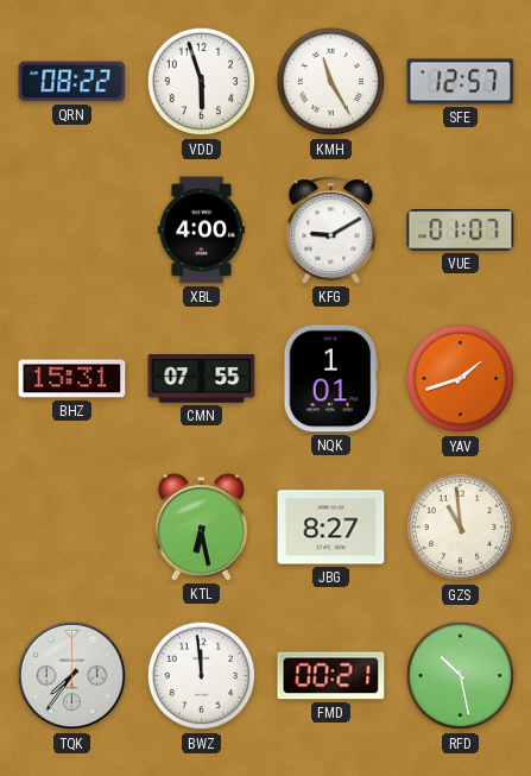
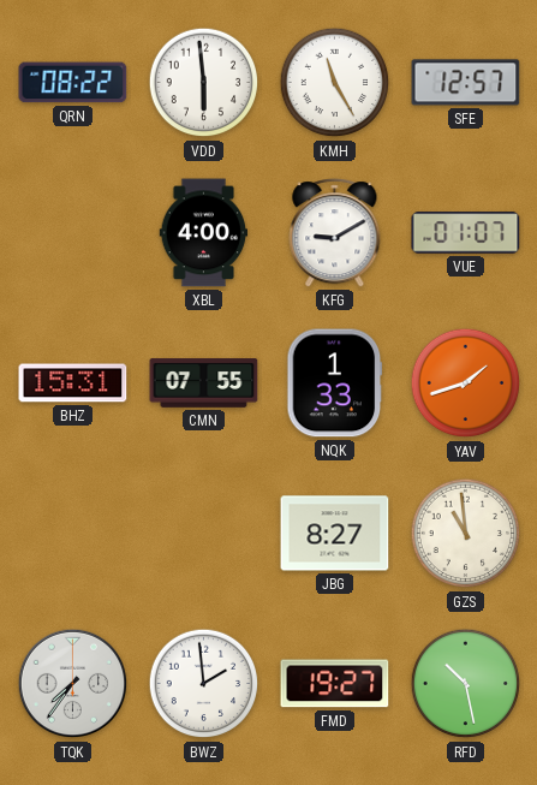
VDD: 5:57 -> 5:59 (204, 83)
NQK: 1:01 -> 1:33 (335, 383)
KTL: 6:28 -> none (202, 528)
BWZ: 11:59 -> 1:59 (204, 684)
FMD: 00:21 -> 19:27 (335, 684)
